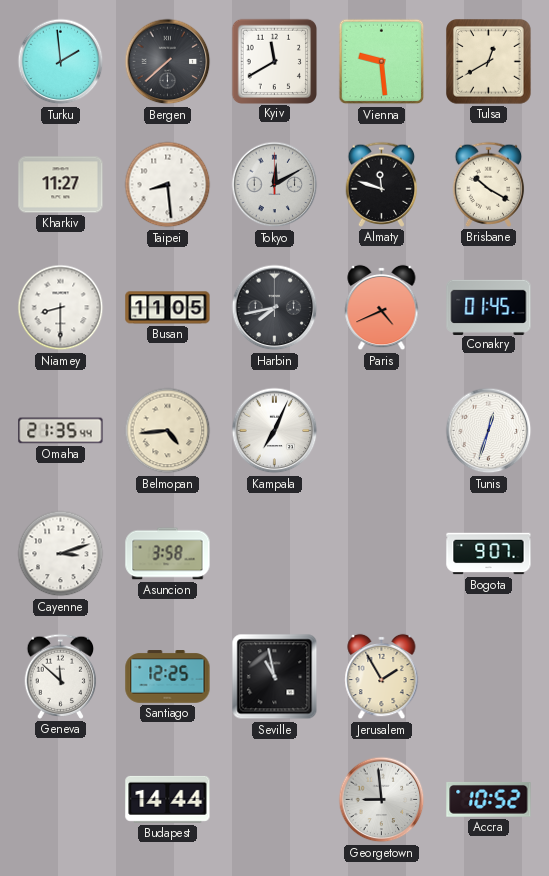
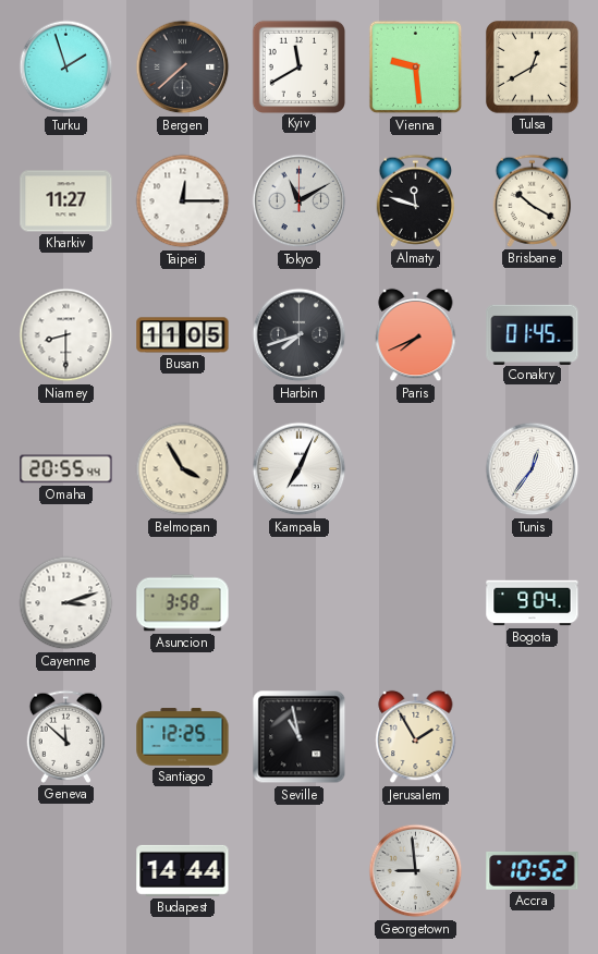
Turku: 1:59 -> 1:57 (66, 68)
Taipei: 8:29 -> 12:15 (183, 201)
Tokyo: 12:10 -> 11:10 (300, 201)
Harbin: 7:43 -> 7:42 (300, 335)
Paris: 4:41 -> 7:41 (416, 335)
Omaha: 21:35 -> 20:55 (66, 469)
Belmopan: 4:44 -> 3:55 (183, 469)
Tunis: 12:33 -> 12:36 (533, 469)
Bogota: 9:07 -> 9:04 (533, 603)
